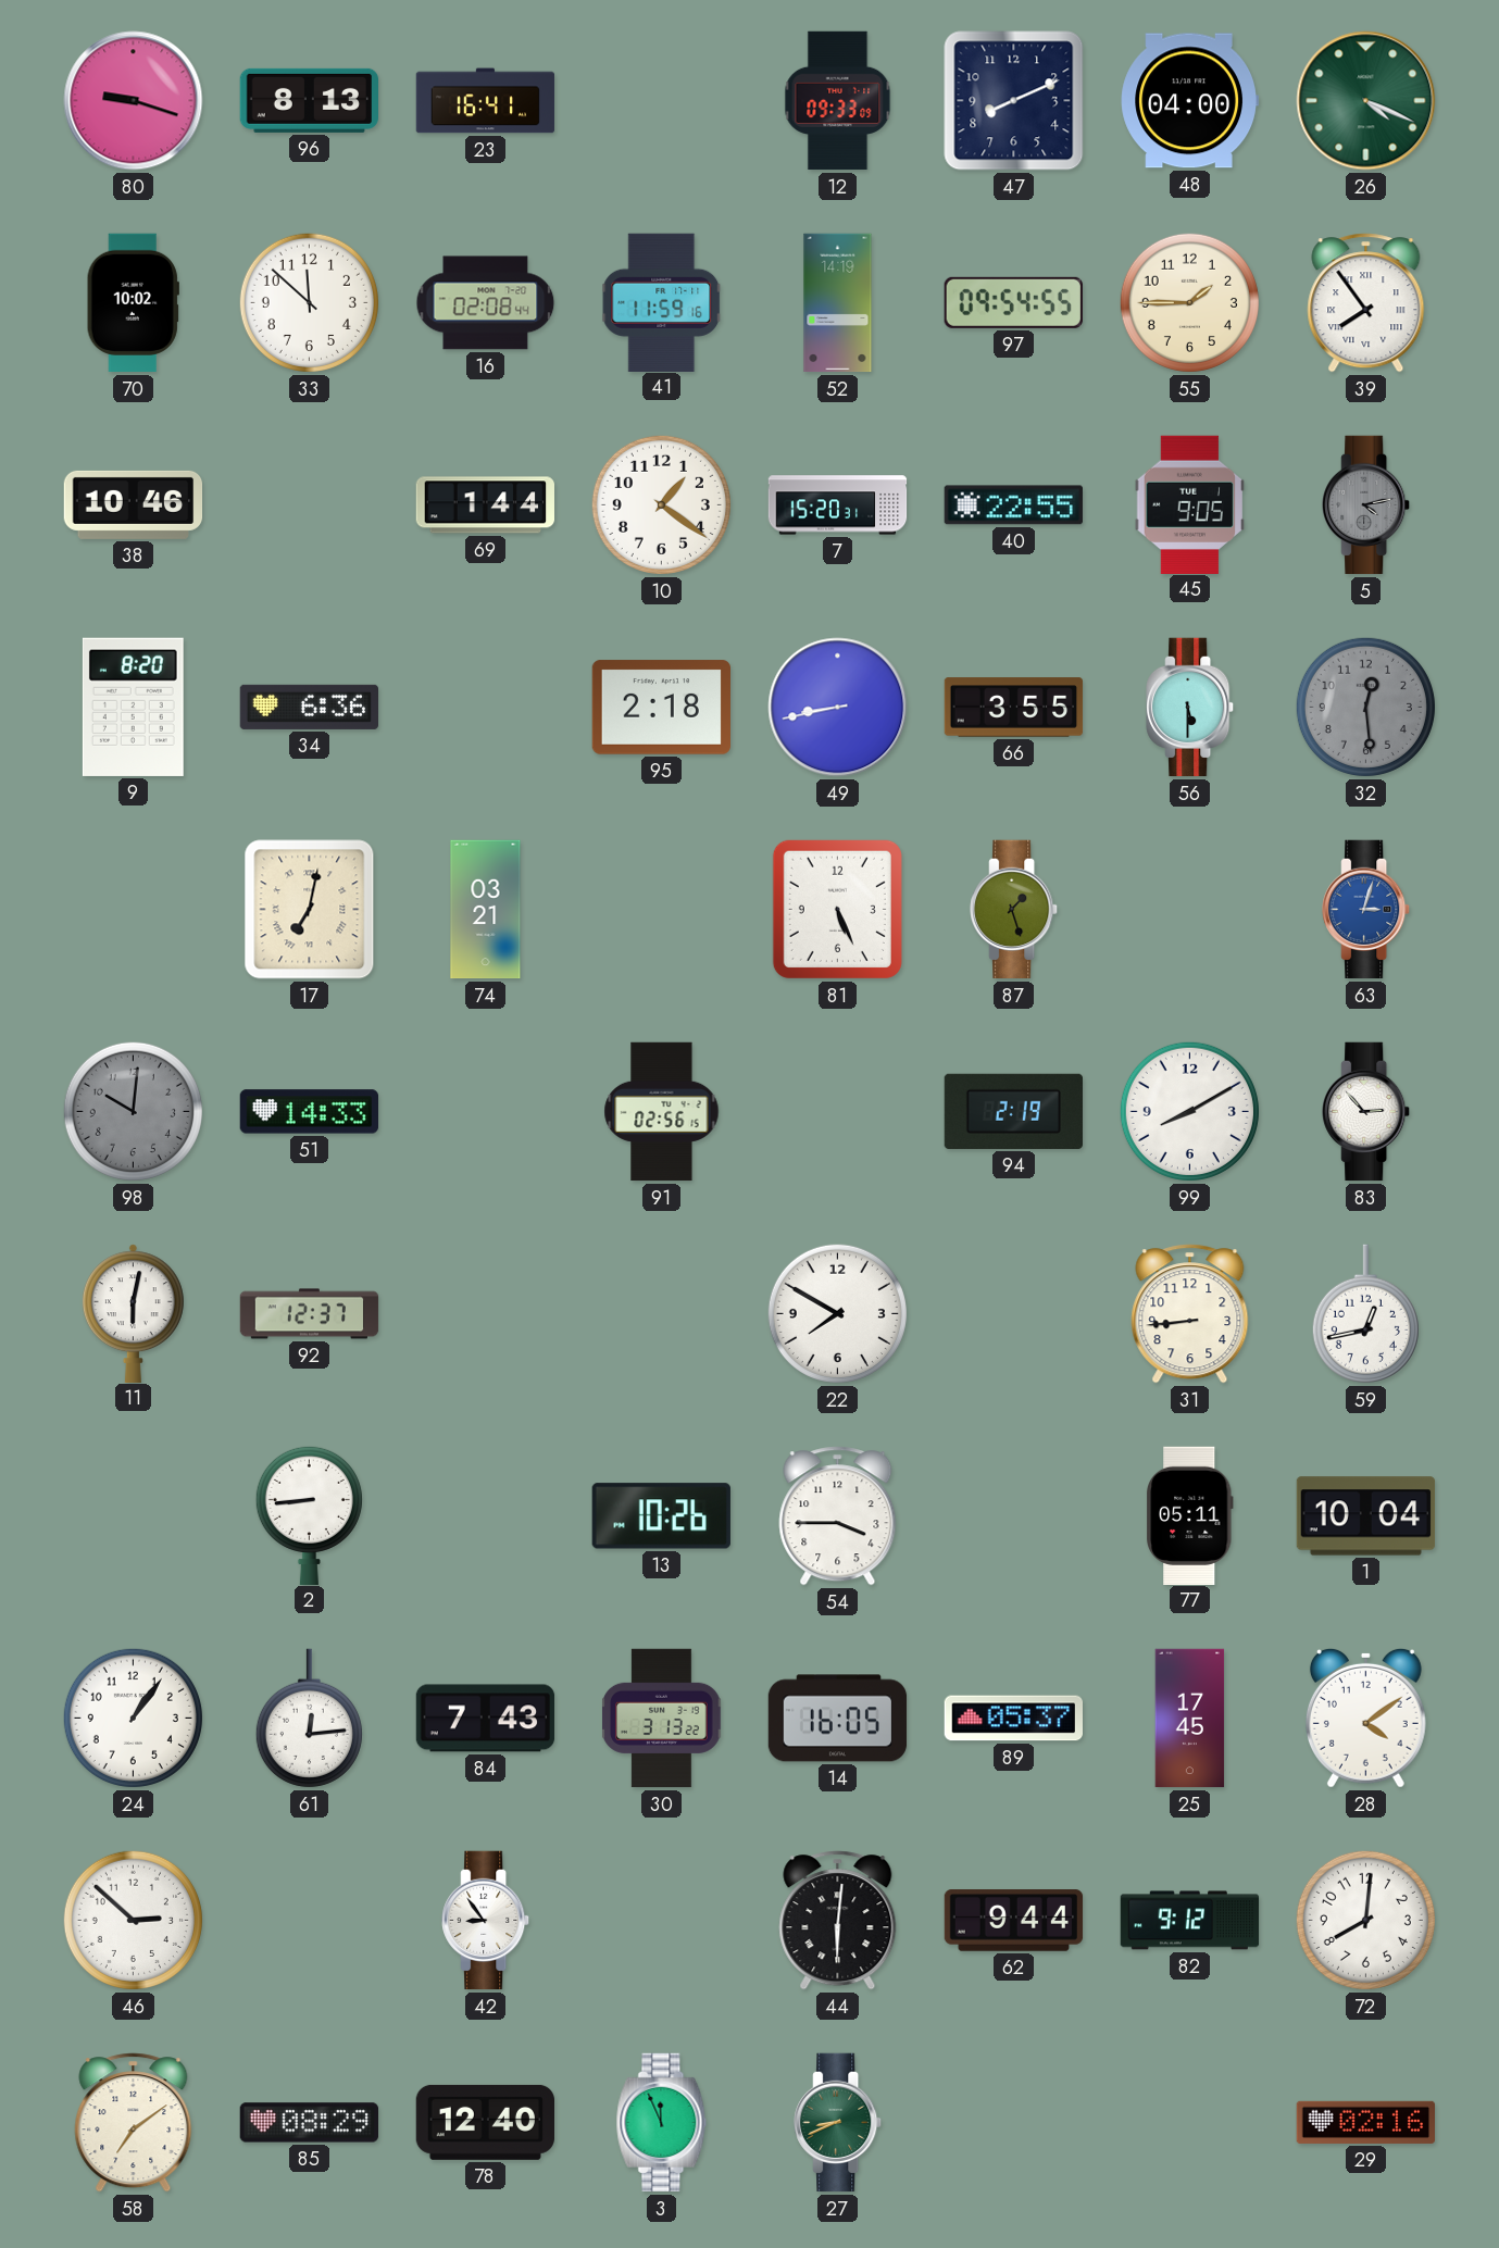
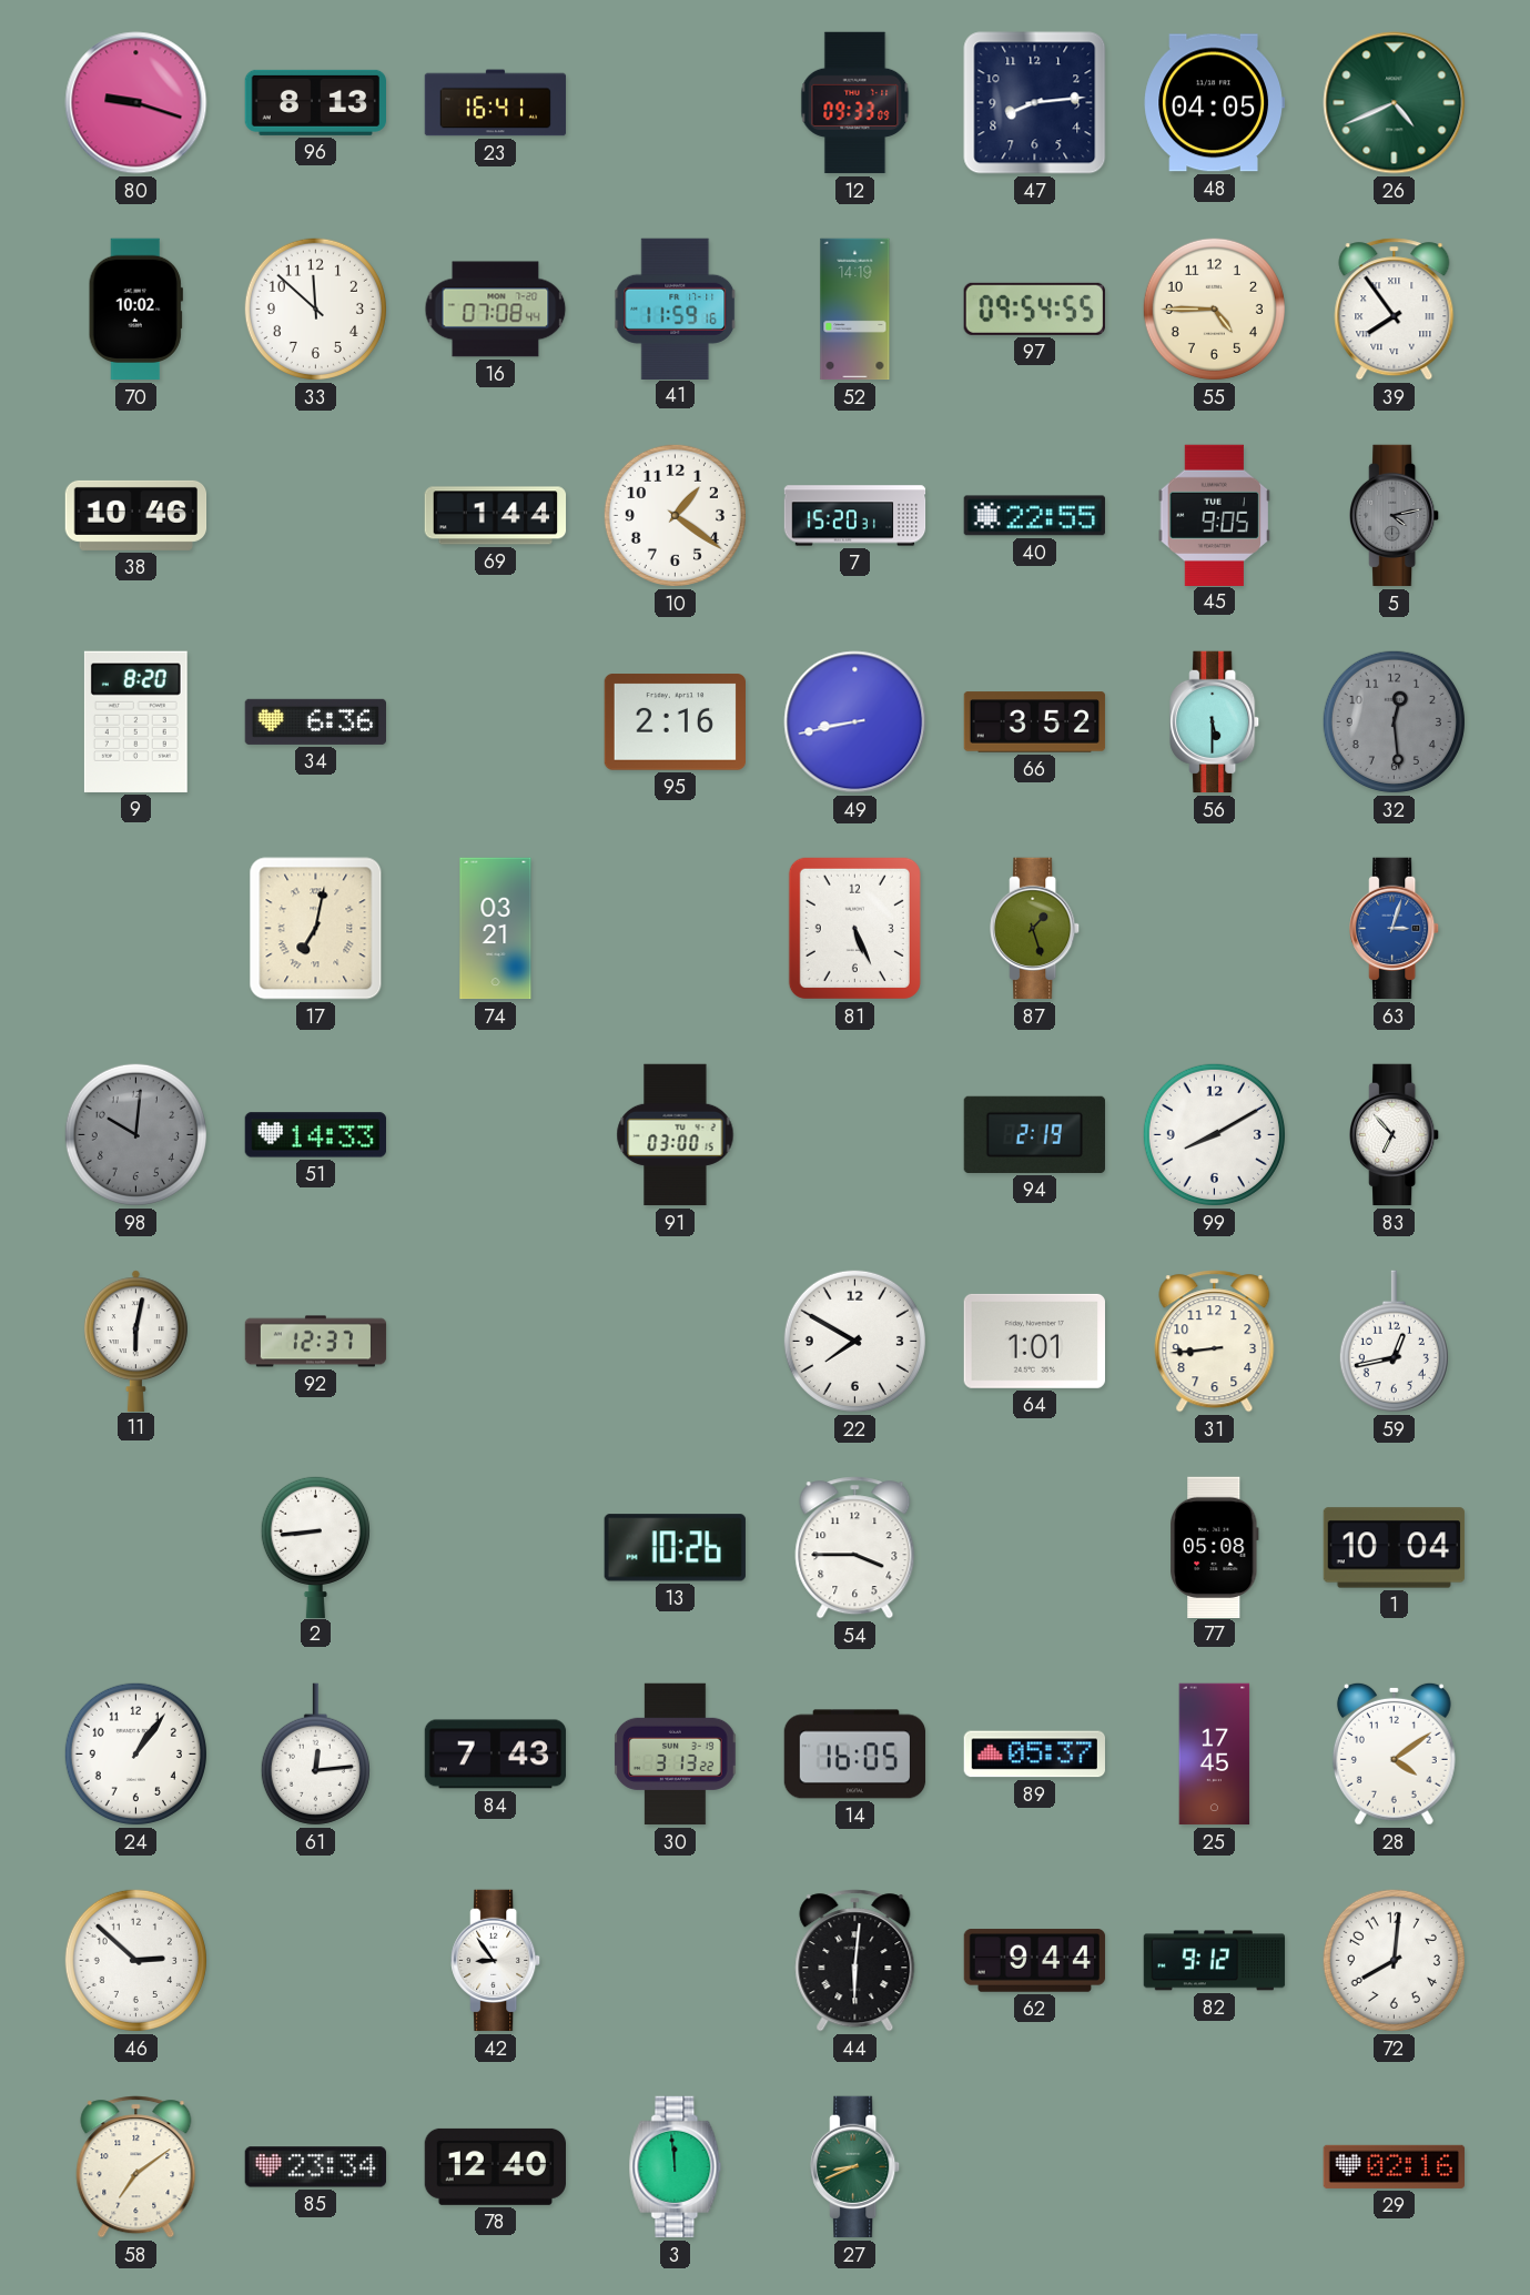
47: 8:11 -> 8:14 (1035, 103)
48: 04:00 -> 04:05 (1214, 103)
26: 4:19 -> 4:41 (1395, 103)
16: 02:08 -> 07:08 (496, 310)
55: 1:45 -> 4:45 (1214, 309)
95: 2:18 -> 2:16 (675, 722)
66: 3:55 -> 3:52 (1035, 722)
91: 02:56 -> 03:00 (676, 1135)
83: 2:53 -> 6:53 (1395, 1135)
64: none -> 1:01 (1034, 1341)
77: 05:11 -> 05:08 (1215, 1547)
85: 08:29 -> 23:34 (315, 2167)
3: 11:56 -> 11:59 (676, 2167)
